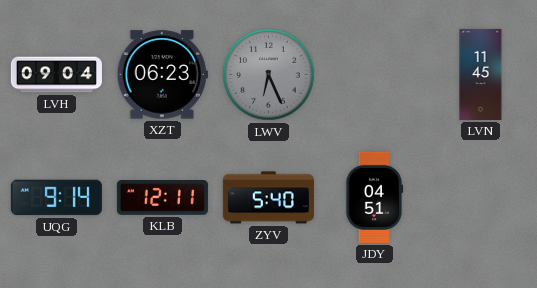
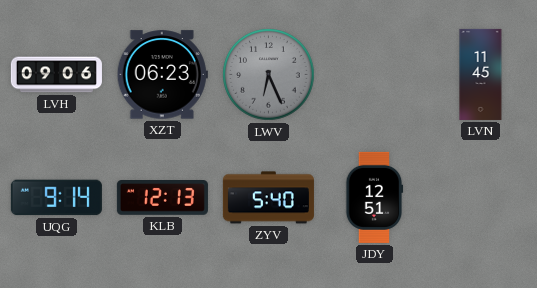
LVH: 09:04 -> 09:06 (56, 75)
KLB: 12:11 -> 12:13 (162, 198)
JDY: 04:51 -> 12:51 (374, 197)
